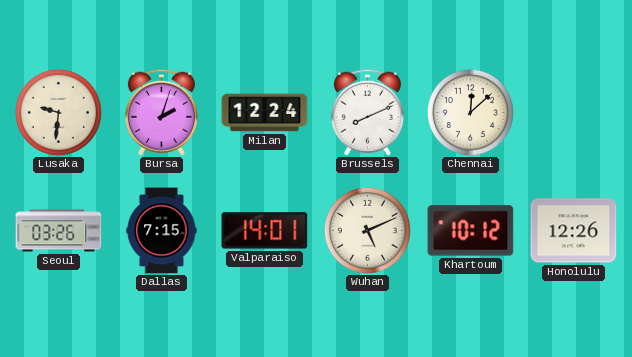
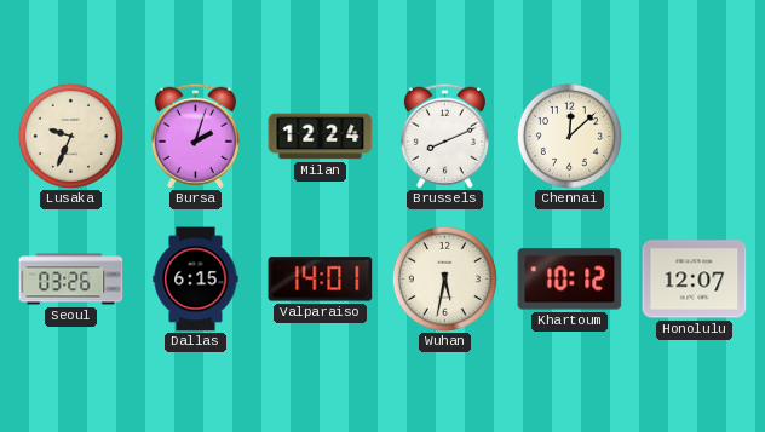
Lusaka: 9:31 -> 9:34 (70, 136)
Dallas: 7:15 -> 6:15 (196, 280)
Wuhan: 5:11 -> 5:32 (444, 278)
Honolulu: 12:26 -> 12:07 (695, 280)
